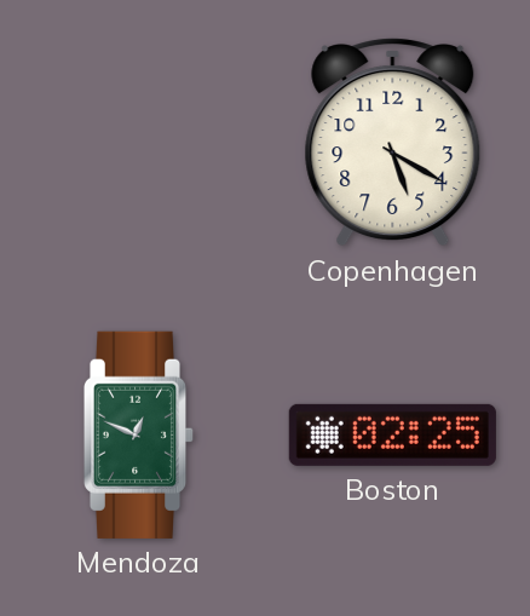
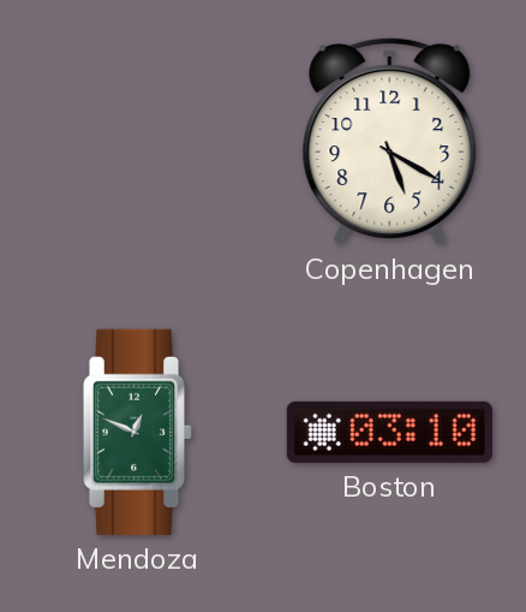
Boston: 02:25 -> 03:10 (389, 432)
